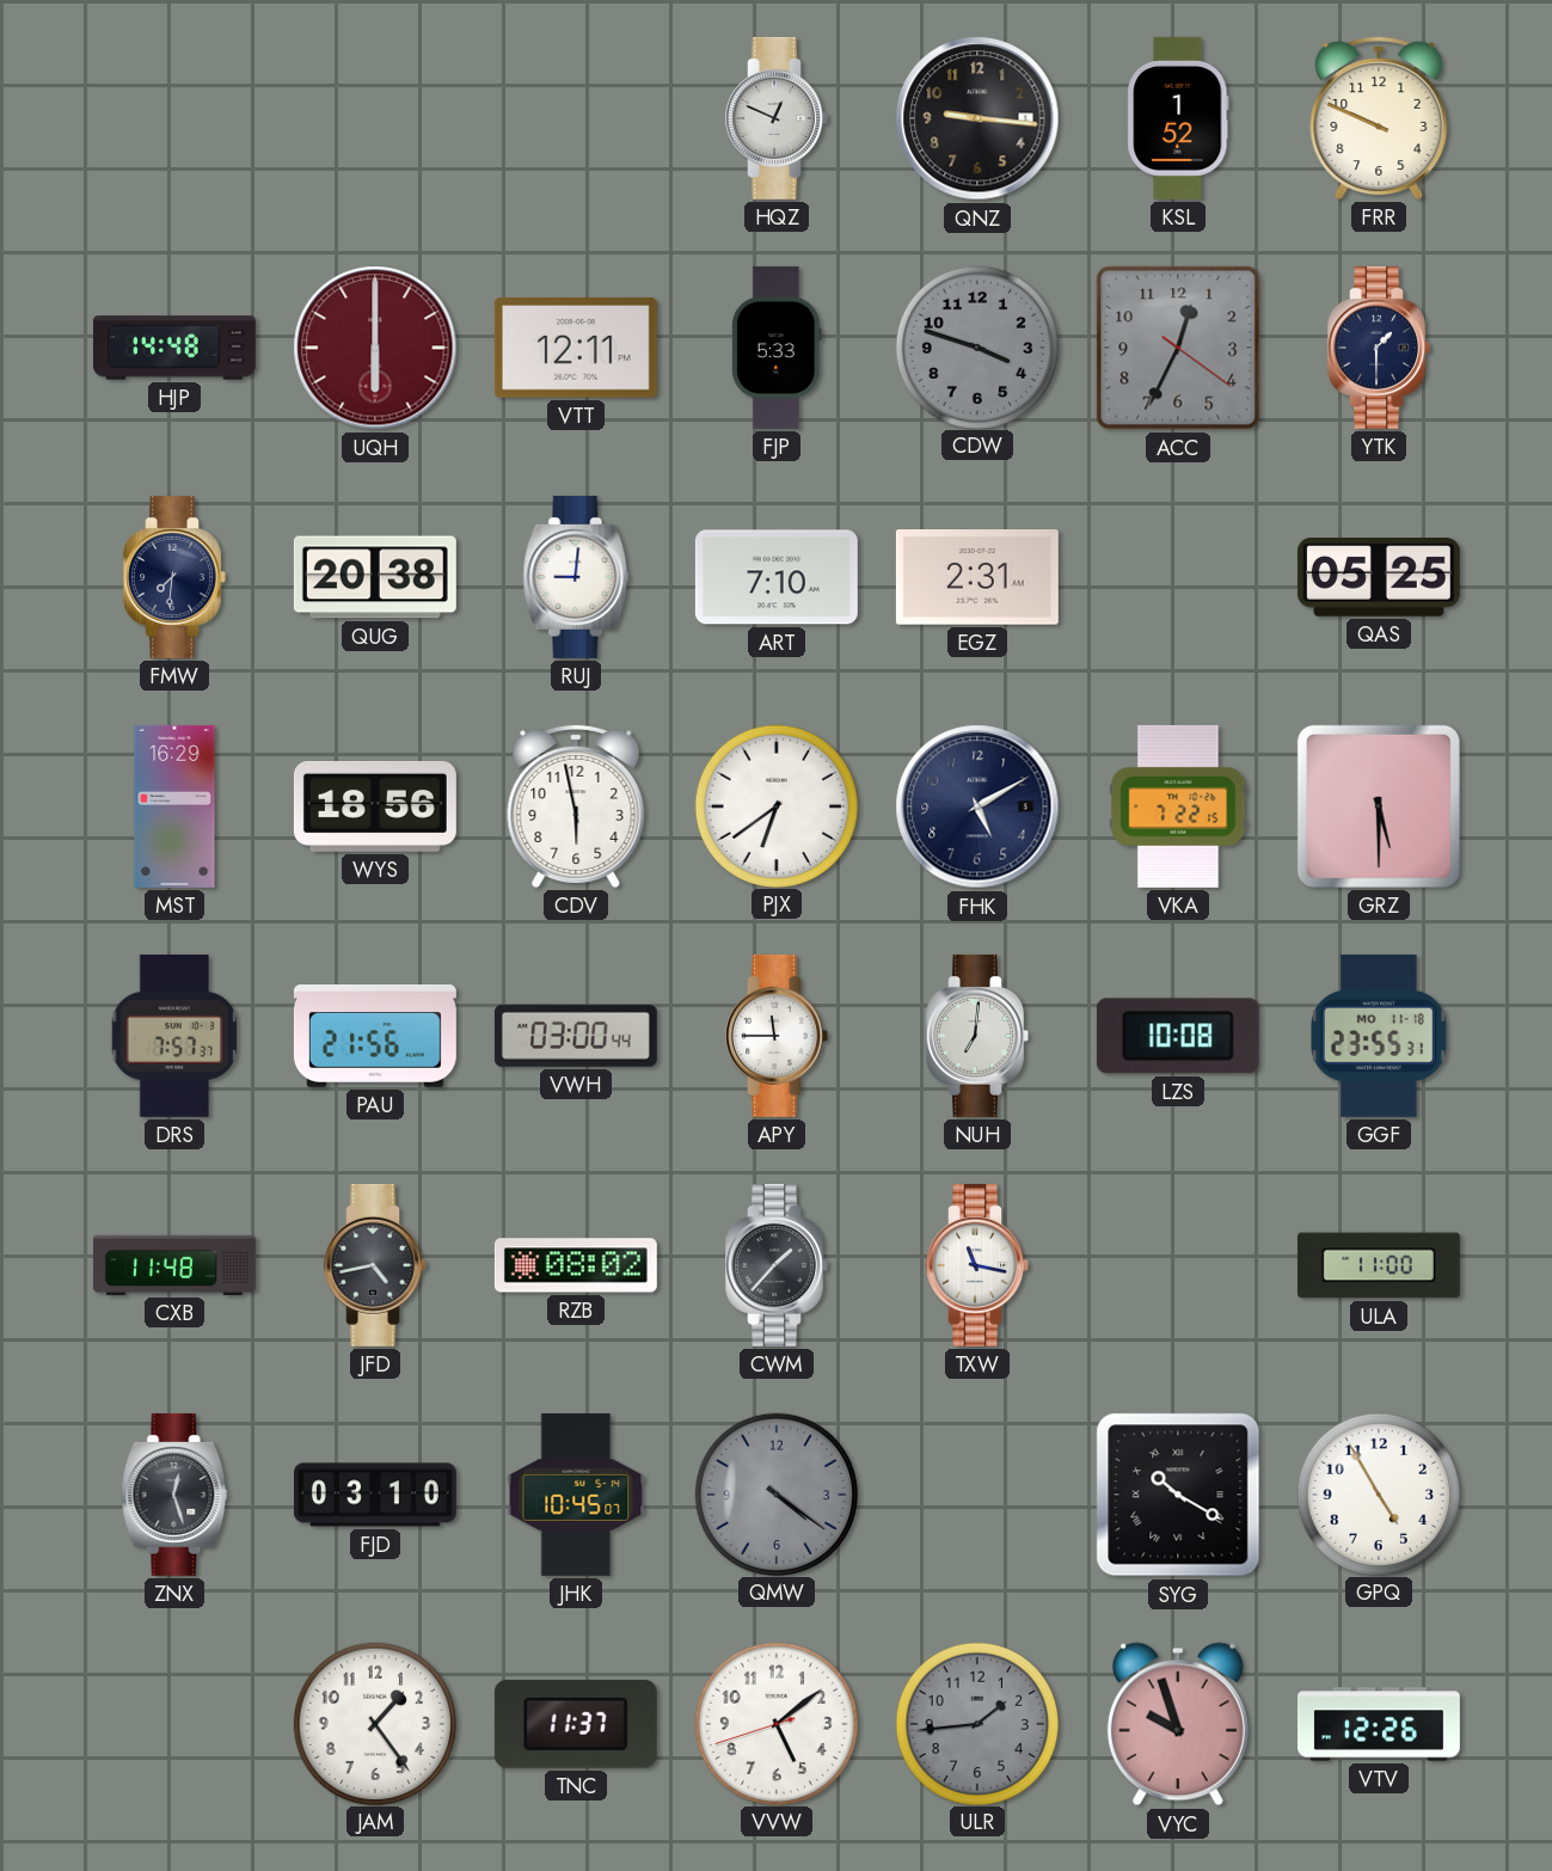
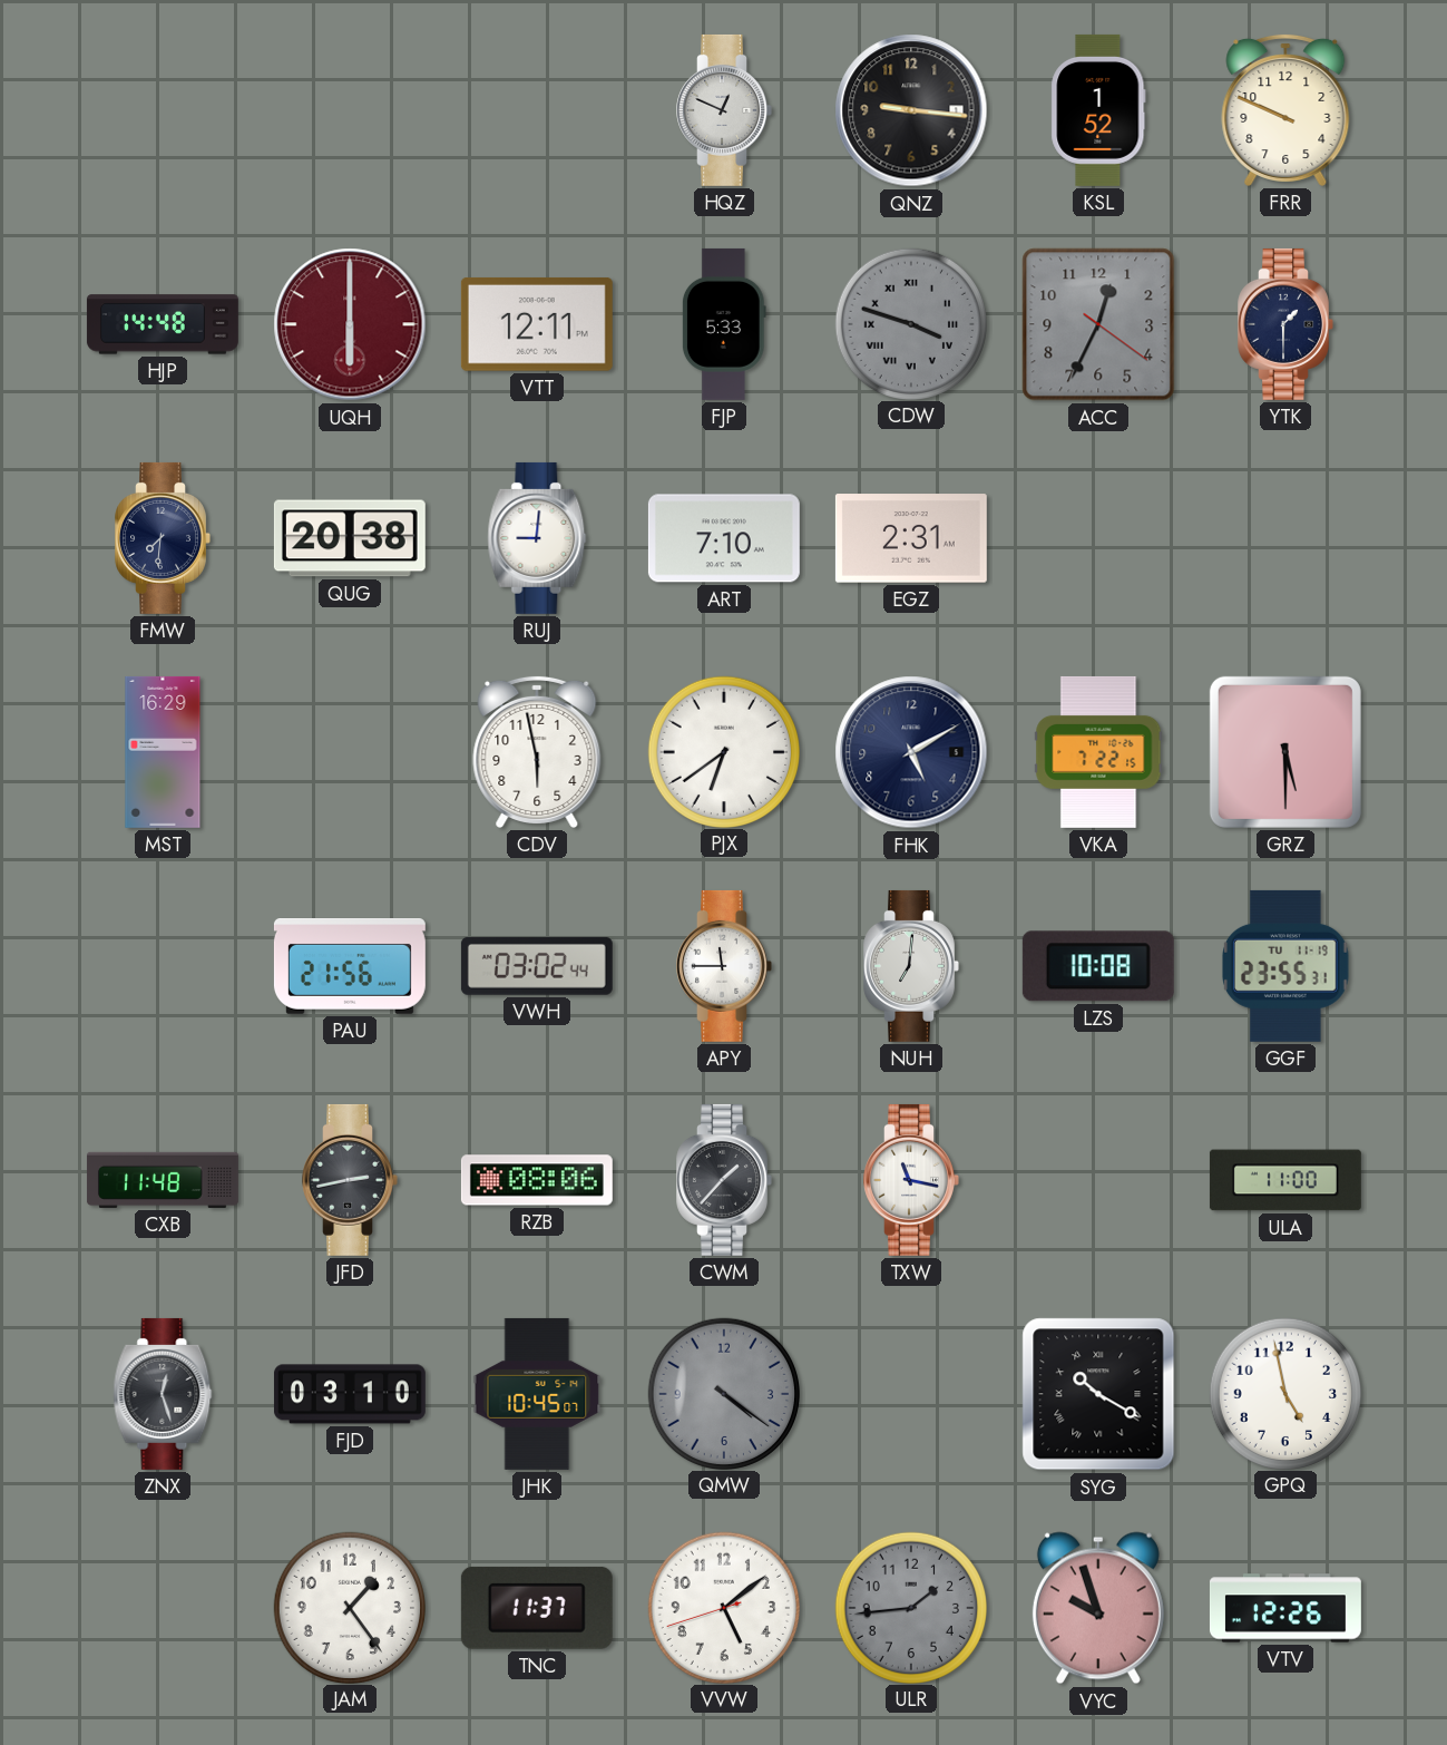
CDW numerals: Arabic -> Roman (910, 323)
QAS: 05:25 -> none (1379, 577)
WYS: 18:56 -> none (375, 806)
DRS: 7:57 -> none (174, 1036)
VWH: 03:00 -> 03:02 (537, 966)
GGF date: MO 11-18 -> TU 11-19 (1285, 966)
JFD: 4:43 -> 2:43 (350, 1180)
RZB: 08:02 -> 08:06 (537, 1180)
GPQ: 4:55 -> 4:58 (1284, 1393)
